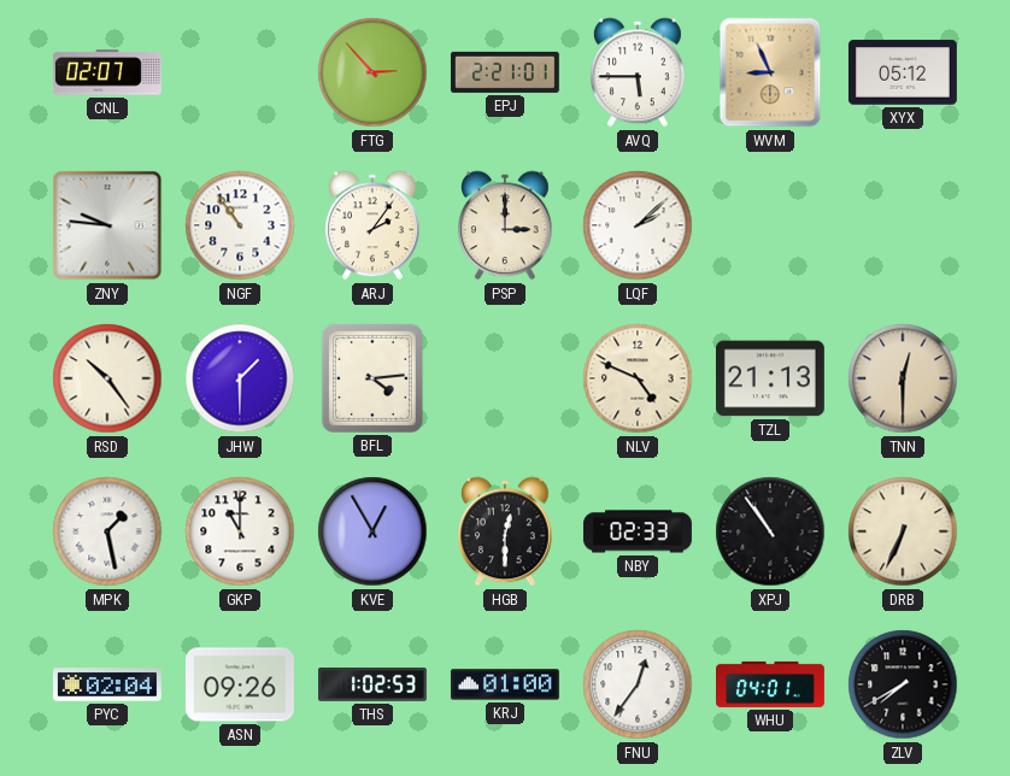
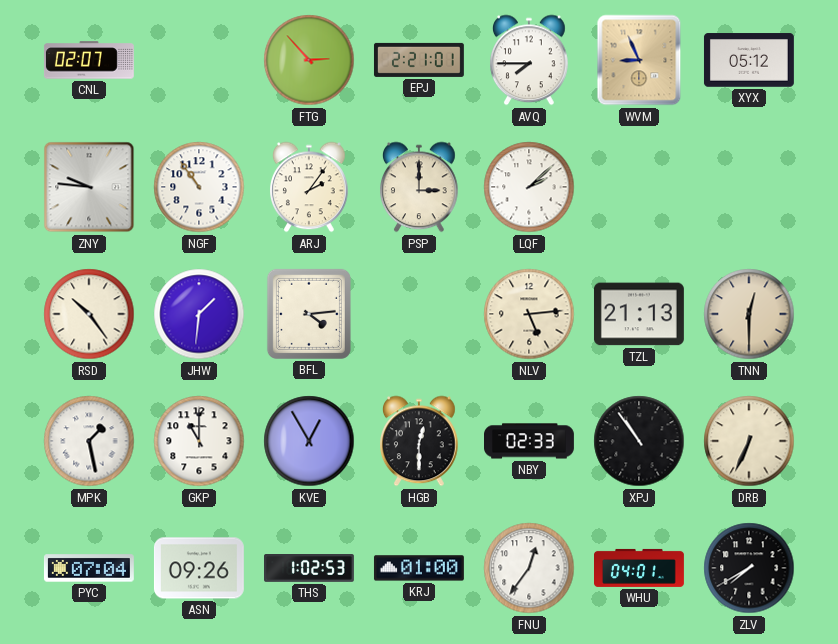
AVQ: 5:45 -> 7:45 (530, 60)
JHW: 1:30 -> 1:31 (199, 314)
NLV: 4:49 -> 5:14 (529, 314)
PYC: 02:04 -> 07:04 (89, 568)
